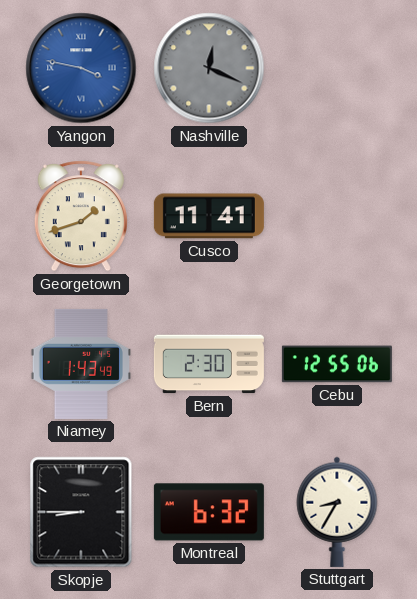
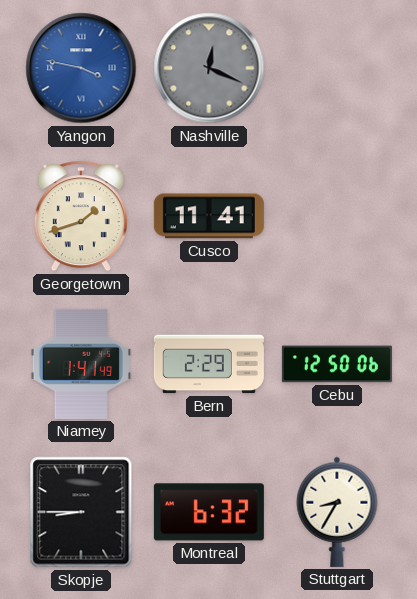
Niamey: 1:43 -> 1:41 (81, 364)
Bern: 2:30 -> 2:29 (209, 364)
Cebu: 12:55 -> 12:50 (337, 364)
